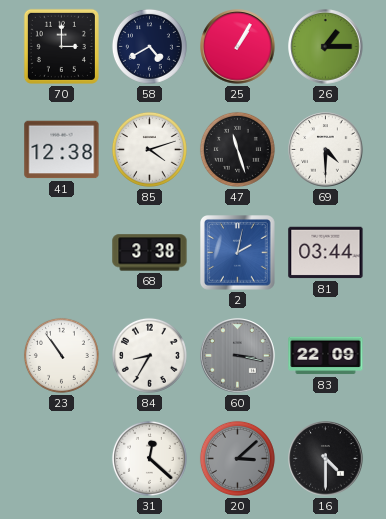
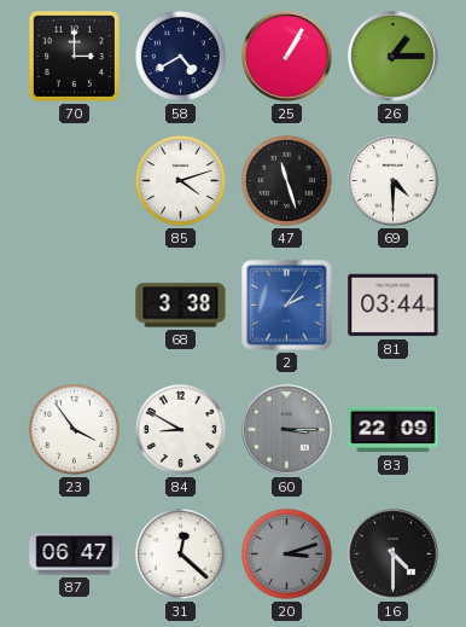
41: 12:38 -> none (62, 150)
2: 2:02 -> 2:06 (287, 306)
23: 10:54 -> 3:54 (74, 429)
84: 8:35 -> 8:50 (180, 429)
60: 3:17 -> 3:15 (287, 430)
87: none -> 06:47 (75, 555)
20: 3:08 -> 3:12 (286, 553)
